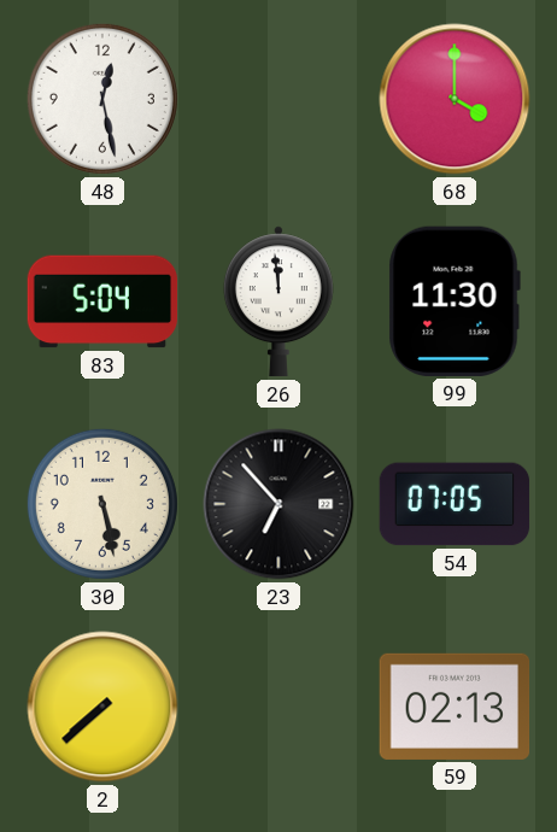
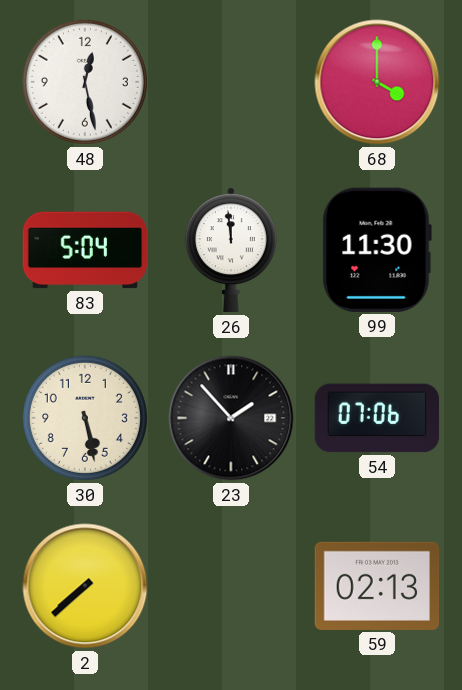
23: 6:53 -> 1:53 (231, 418)
54: 07:05 -> 07:06 (377, 418)
